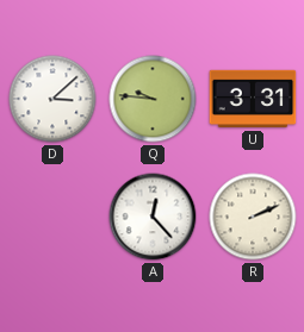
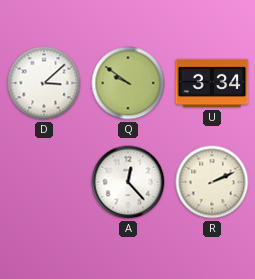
Q: 9:46 -> 9:51 (128, 83)
U: 3:31 -> 3:34 (212, 83)
